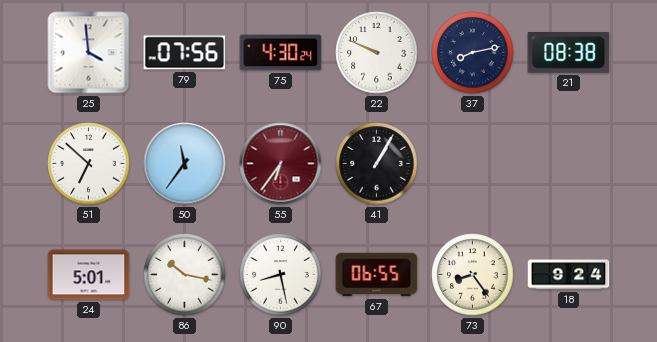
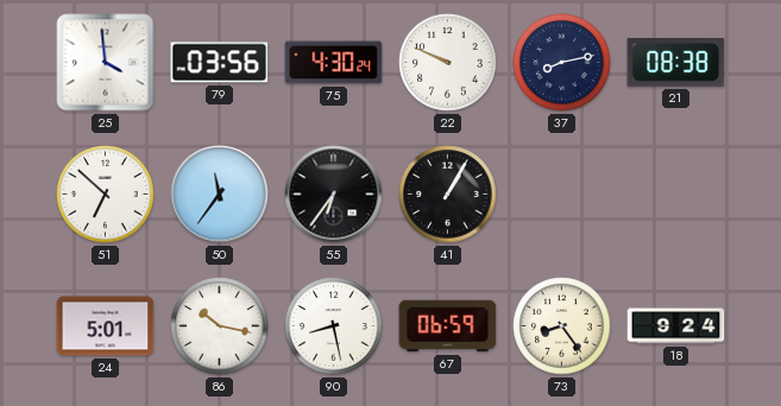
79: 07:56 -> 03:56 (220, 63)
55 dial: burgundy -> black (334, 195)
67: 06:55 -> 06:59 (448, 326)
